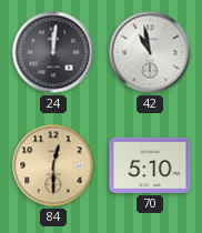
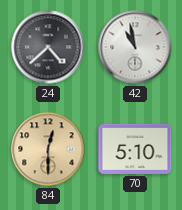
24: 12:01 -> 4:38 (48, 47)
